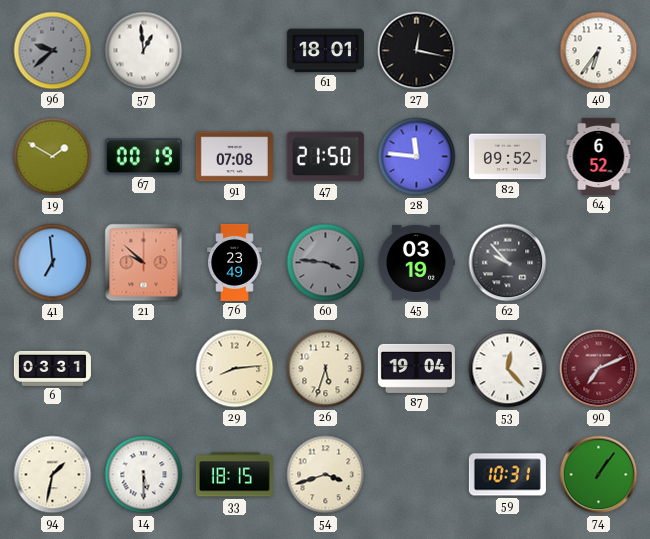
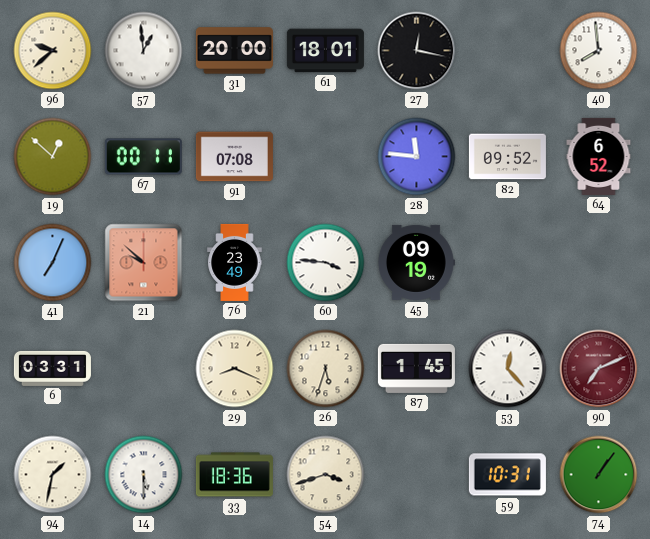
96 dial: grey -> cream (53, 51)
31: none -> 20:00 (234, 51)
40: 6:36 -> 7:59 (599, 51)
19: 1:50 -> 12:52 (53, 157)
67: 00:19 -> 00:11 (143, 157)
47: 21:50 -> none (325, 157)
41: 6:59 -> 7:04 (53, 263)
60 dial: grey -> white (326, 263)
45: 03:19 -> 09:19 (416, 262)
62: 9:53 -> none (508, 263)
29: 8:14 -> 8:19 (235, 369)
87: 19:04 -> 1:45 (416, 368)
33: 18:15 -> 18:36 (234, 475)
